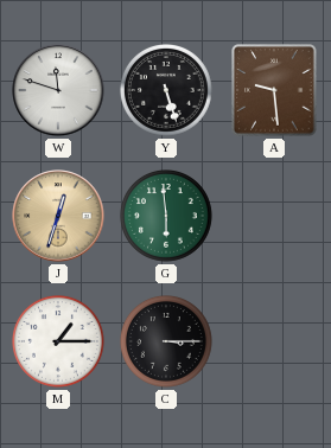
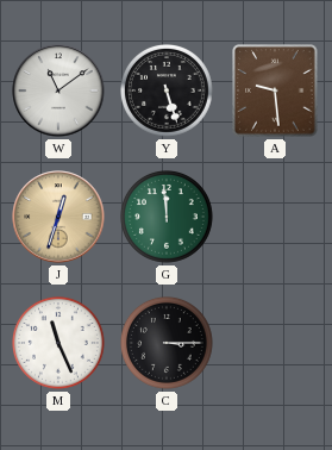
W: 11:48 -> 11:09 (58, 90)
G: 5:59 -> 11:59 (168, 218)
M: 1:15 -> 11:26 (59, 344)
